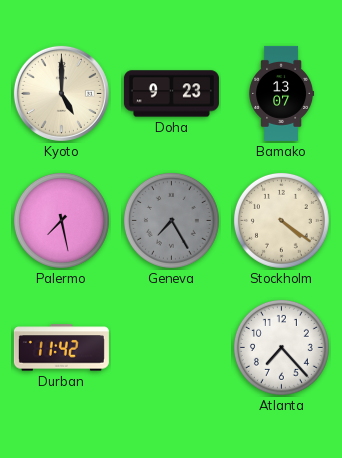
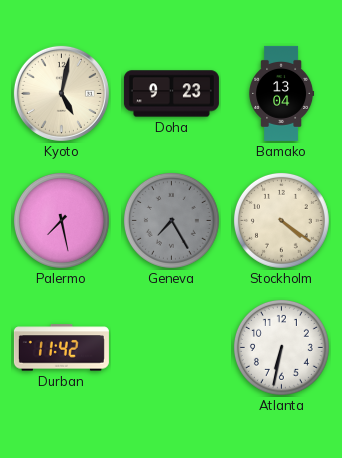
Kyoto: 5:00 -> 5:02 (61, 93)
Bamako: 13:07 -> 13:04 (282, 93)
Atlanta: 7:23 -> 6:32 (281, 347)
